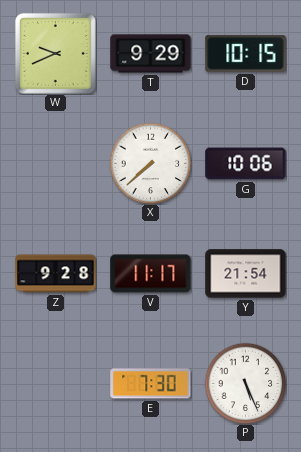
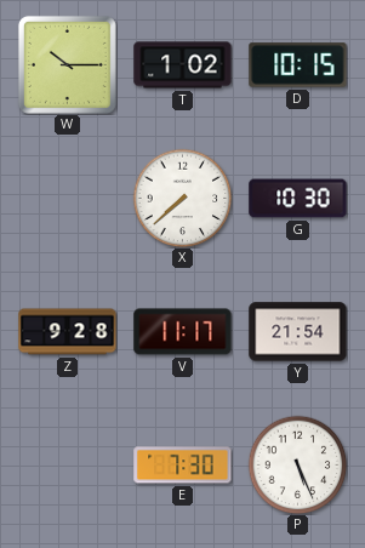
W: 9:41 -> 10:15 (67, 64)
T: 9:29 -> 1:02 (183, 65)
G: 10:06 -> 10:30 (298, 199)
